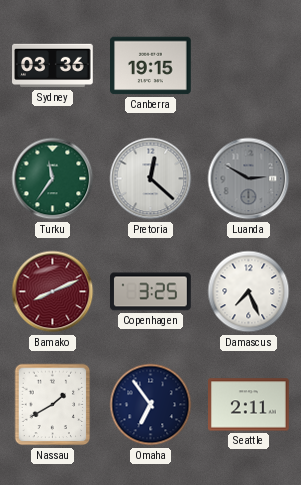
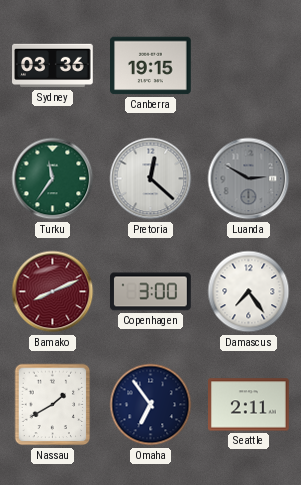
Copenhagen: 3:25 -> 3:00 (151, 292)
Damascus: 7:26 -> 7:24 (249, 292)
